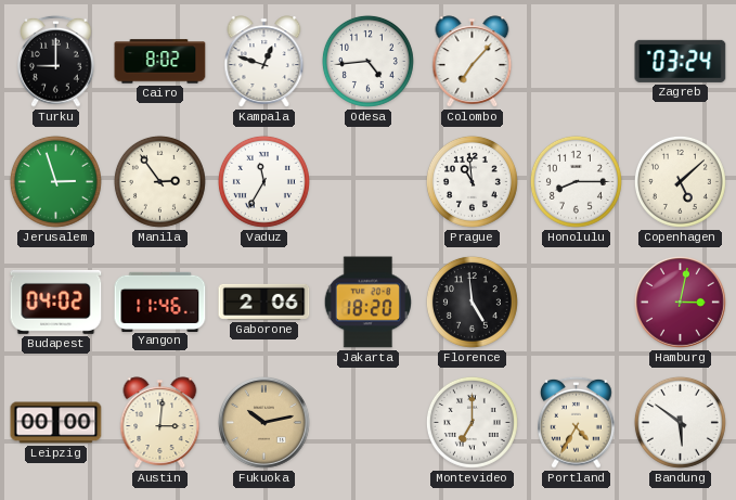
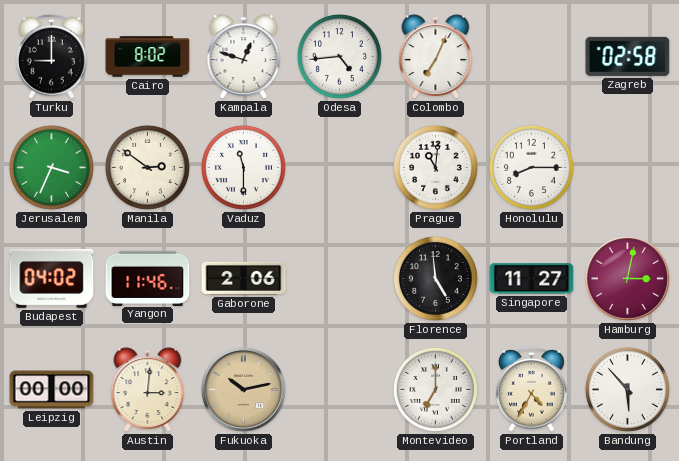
Colombo: 7:07 -> 7:04 (436, 57)
Zagreb: 03:24 -> 02:58 (628, 56)
Jerusalem: 2:57 -> 3:34 (51, 167)
Manila: 2:54 -> 2:51 (147, 167)
Vaduz: 11:35 -> 11:30 (243, 167)
Prague: 10:59 -> 11:01 (435, 167)
Copenhagen: 5:08 -> none (680, 181)
Jakarta: 18:20 -> none (367, 303)
Singapore: none -> 11:27 (532, 279)
Bandung: 5:51 -> 5:53 (627, 389)
